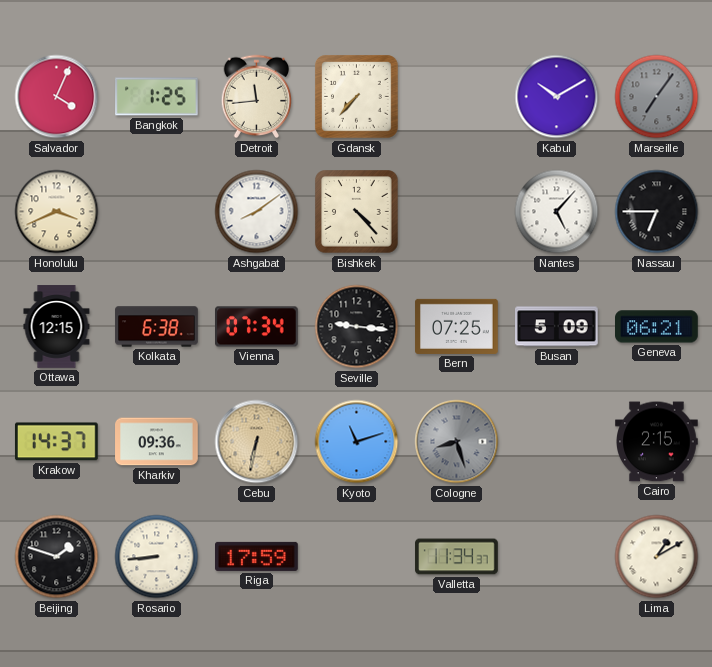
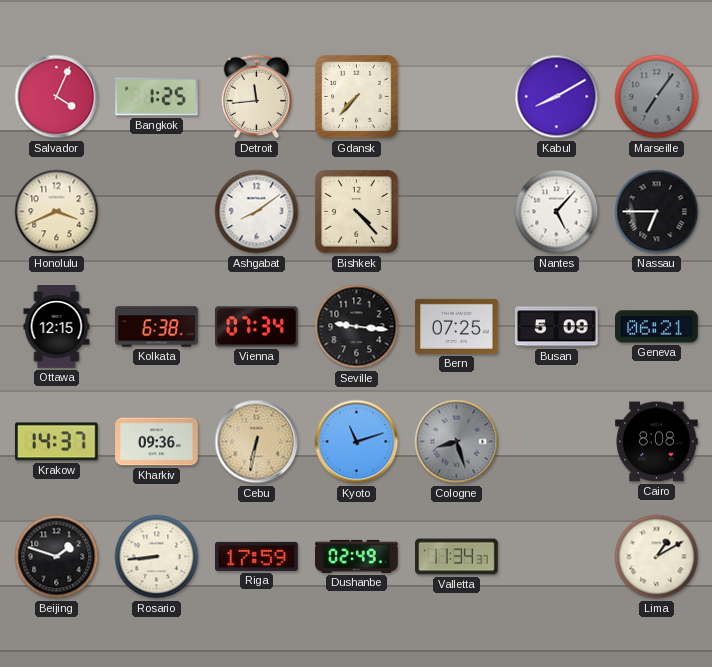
Kabul: 10:10 -> 8:10 (557, 97)
Cairo: 2:15 -> 8:08 (657, 442)
Dushanbe: none -> 02:49 (357, 556)
